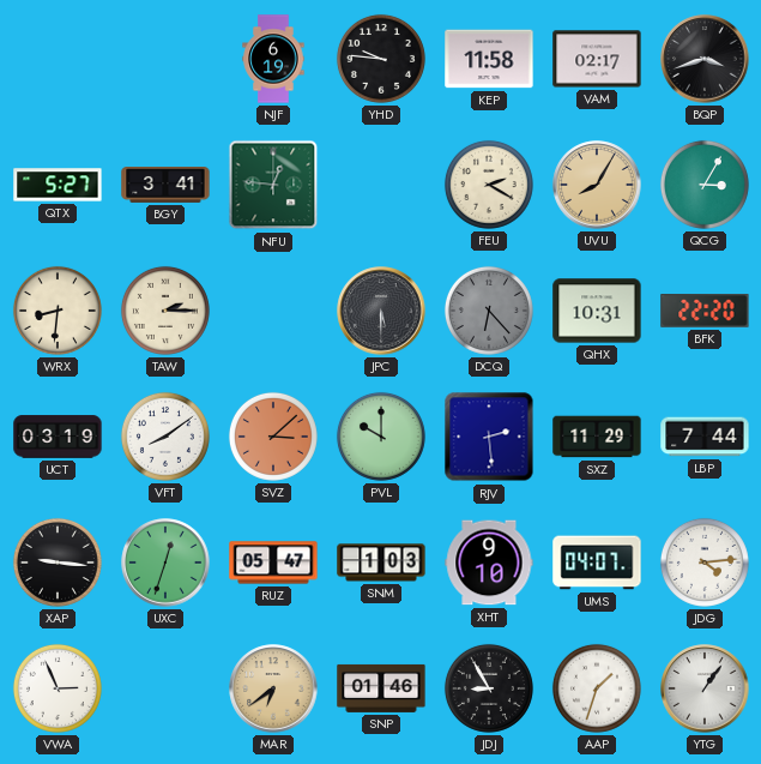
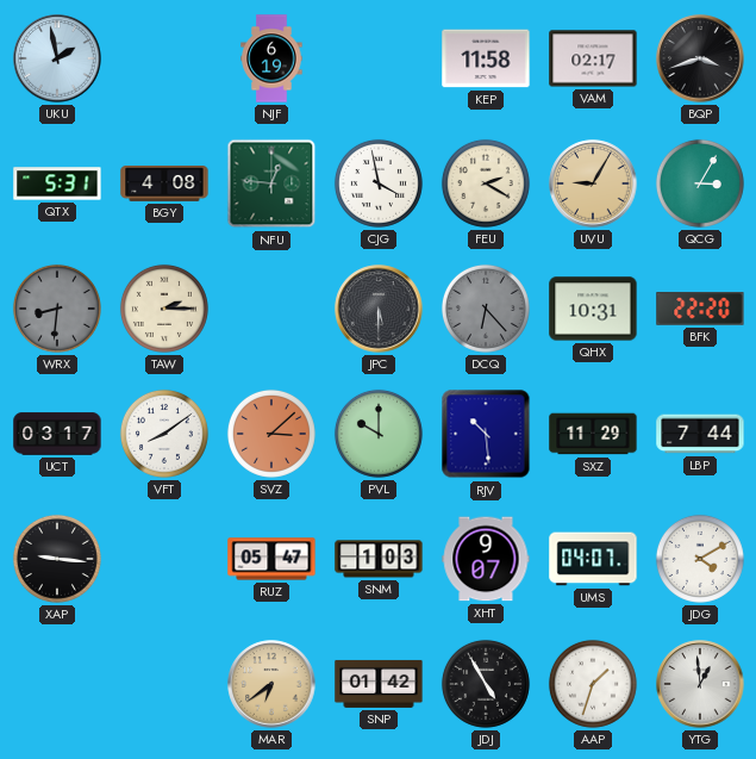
UKU: none -> 1:58 (57, 58)
YHD: 9:46 -> none (381, 59)
QTX: 5:27 -> 5:31 (57, 183)
BGY: 3:41 -> 4:08 (164, 185)
CJG: none -> 3:58 (379, 183)
UVU: 8:05 -> 9:05 (593, 183)
WRX dial: cream -> grey (57, 309)
UCT: 03:19 -> 03:17 (57, 434)
RJV: 2:29 -> 10:29 (486, 434)
UXC: 12:33 -> none (165, 563)
XHT: 9:10 -> 9:07 (486, 559)
JDG: 4:14 -> 4:10 (700, 559)
VWA: 2:56 -> none (58, 688)
SNP: 01:46 -> 01:42 (379, 684)
JDJ: 8:55 -> 4:55 (486, 684)
YTG: 1:06 -> 12:59 (700, 684)
